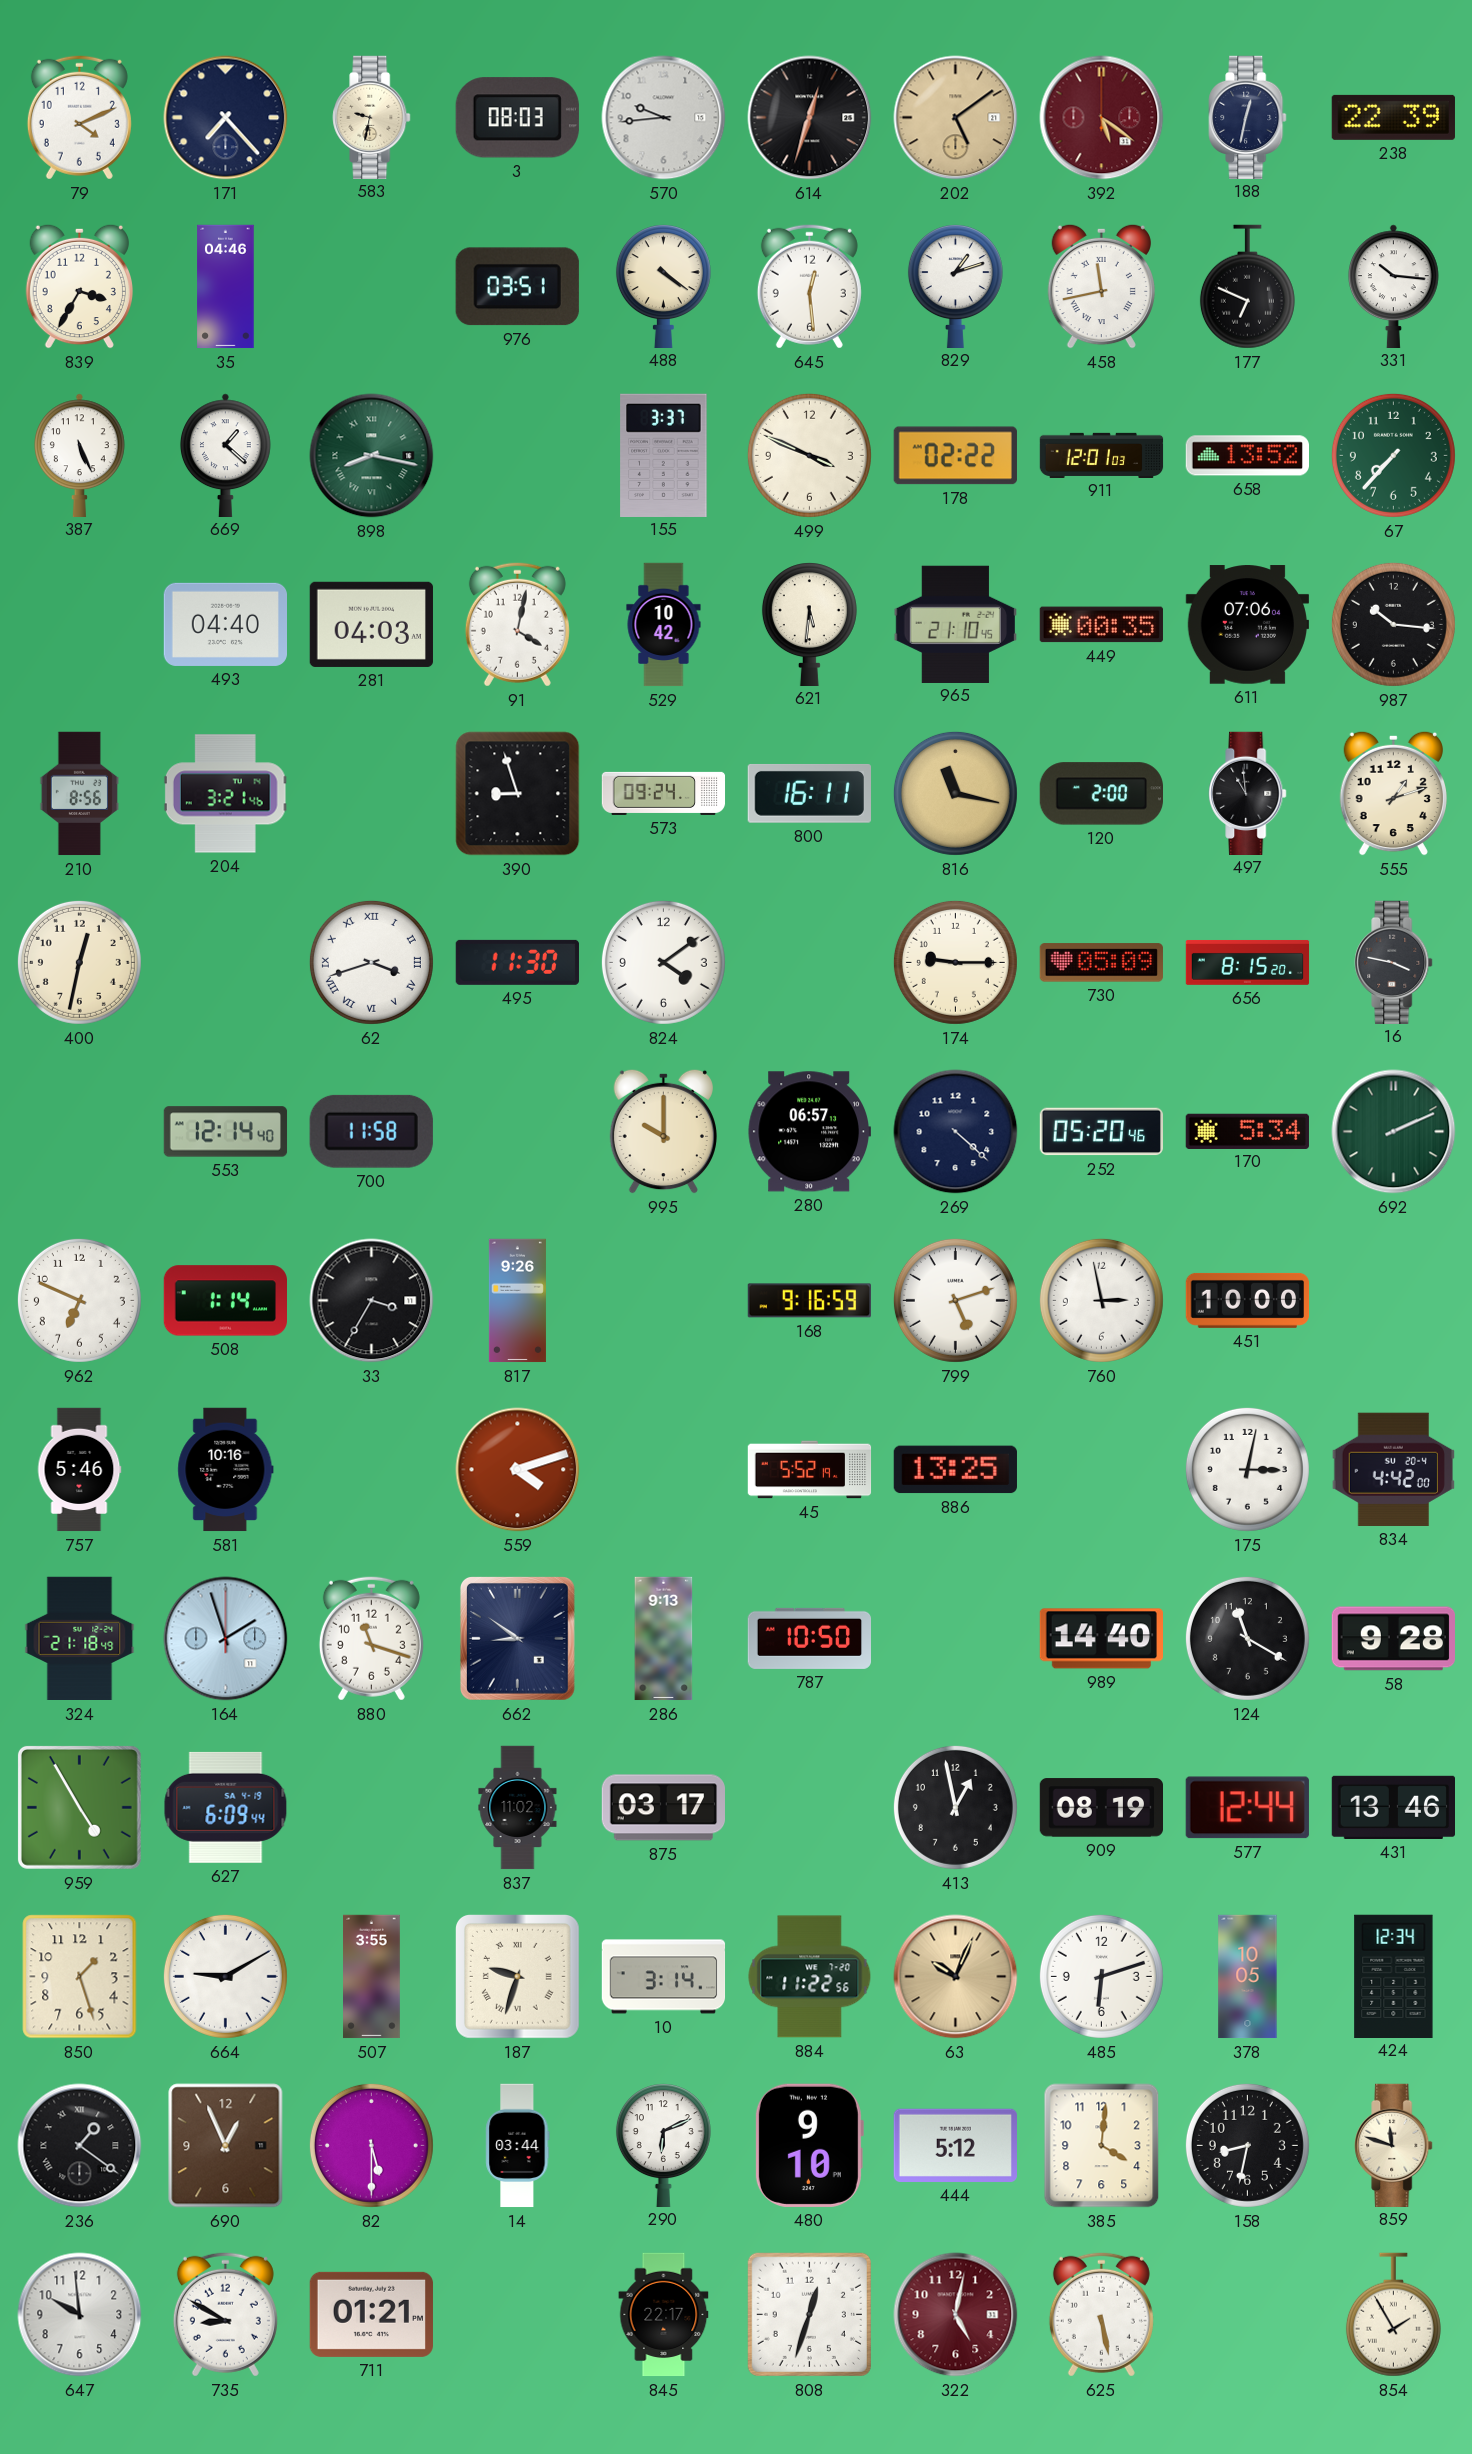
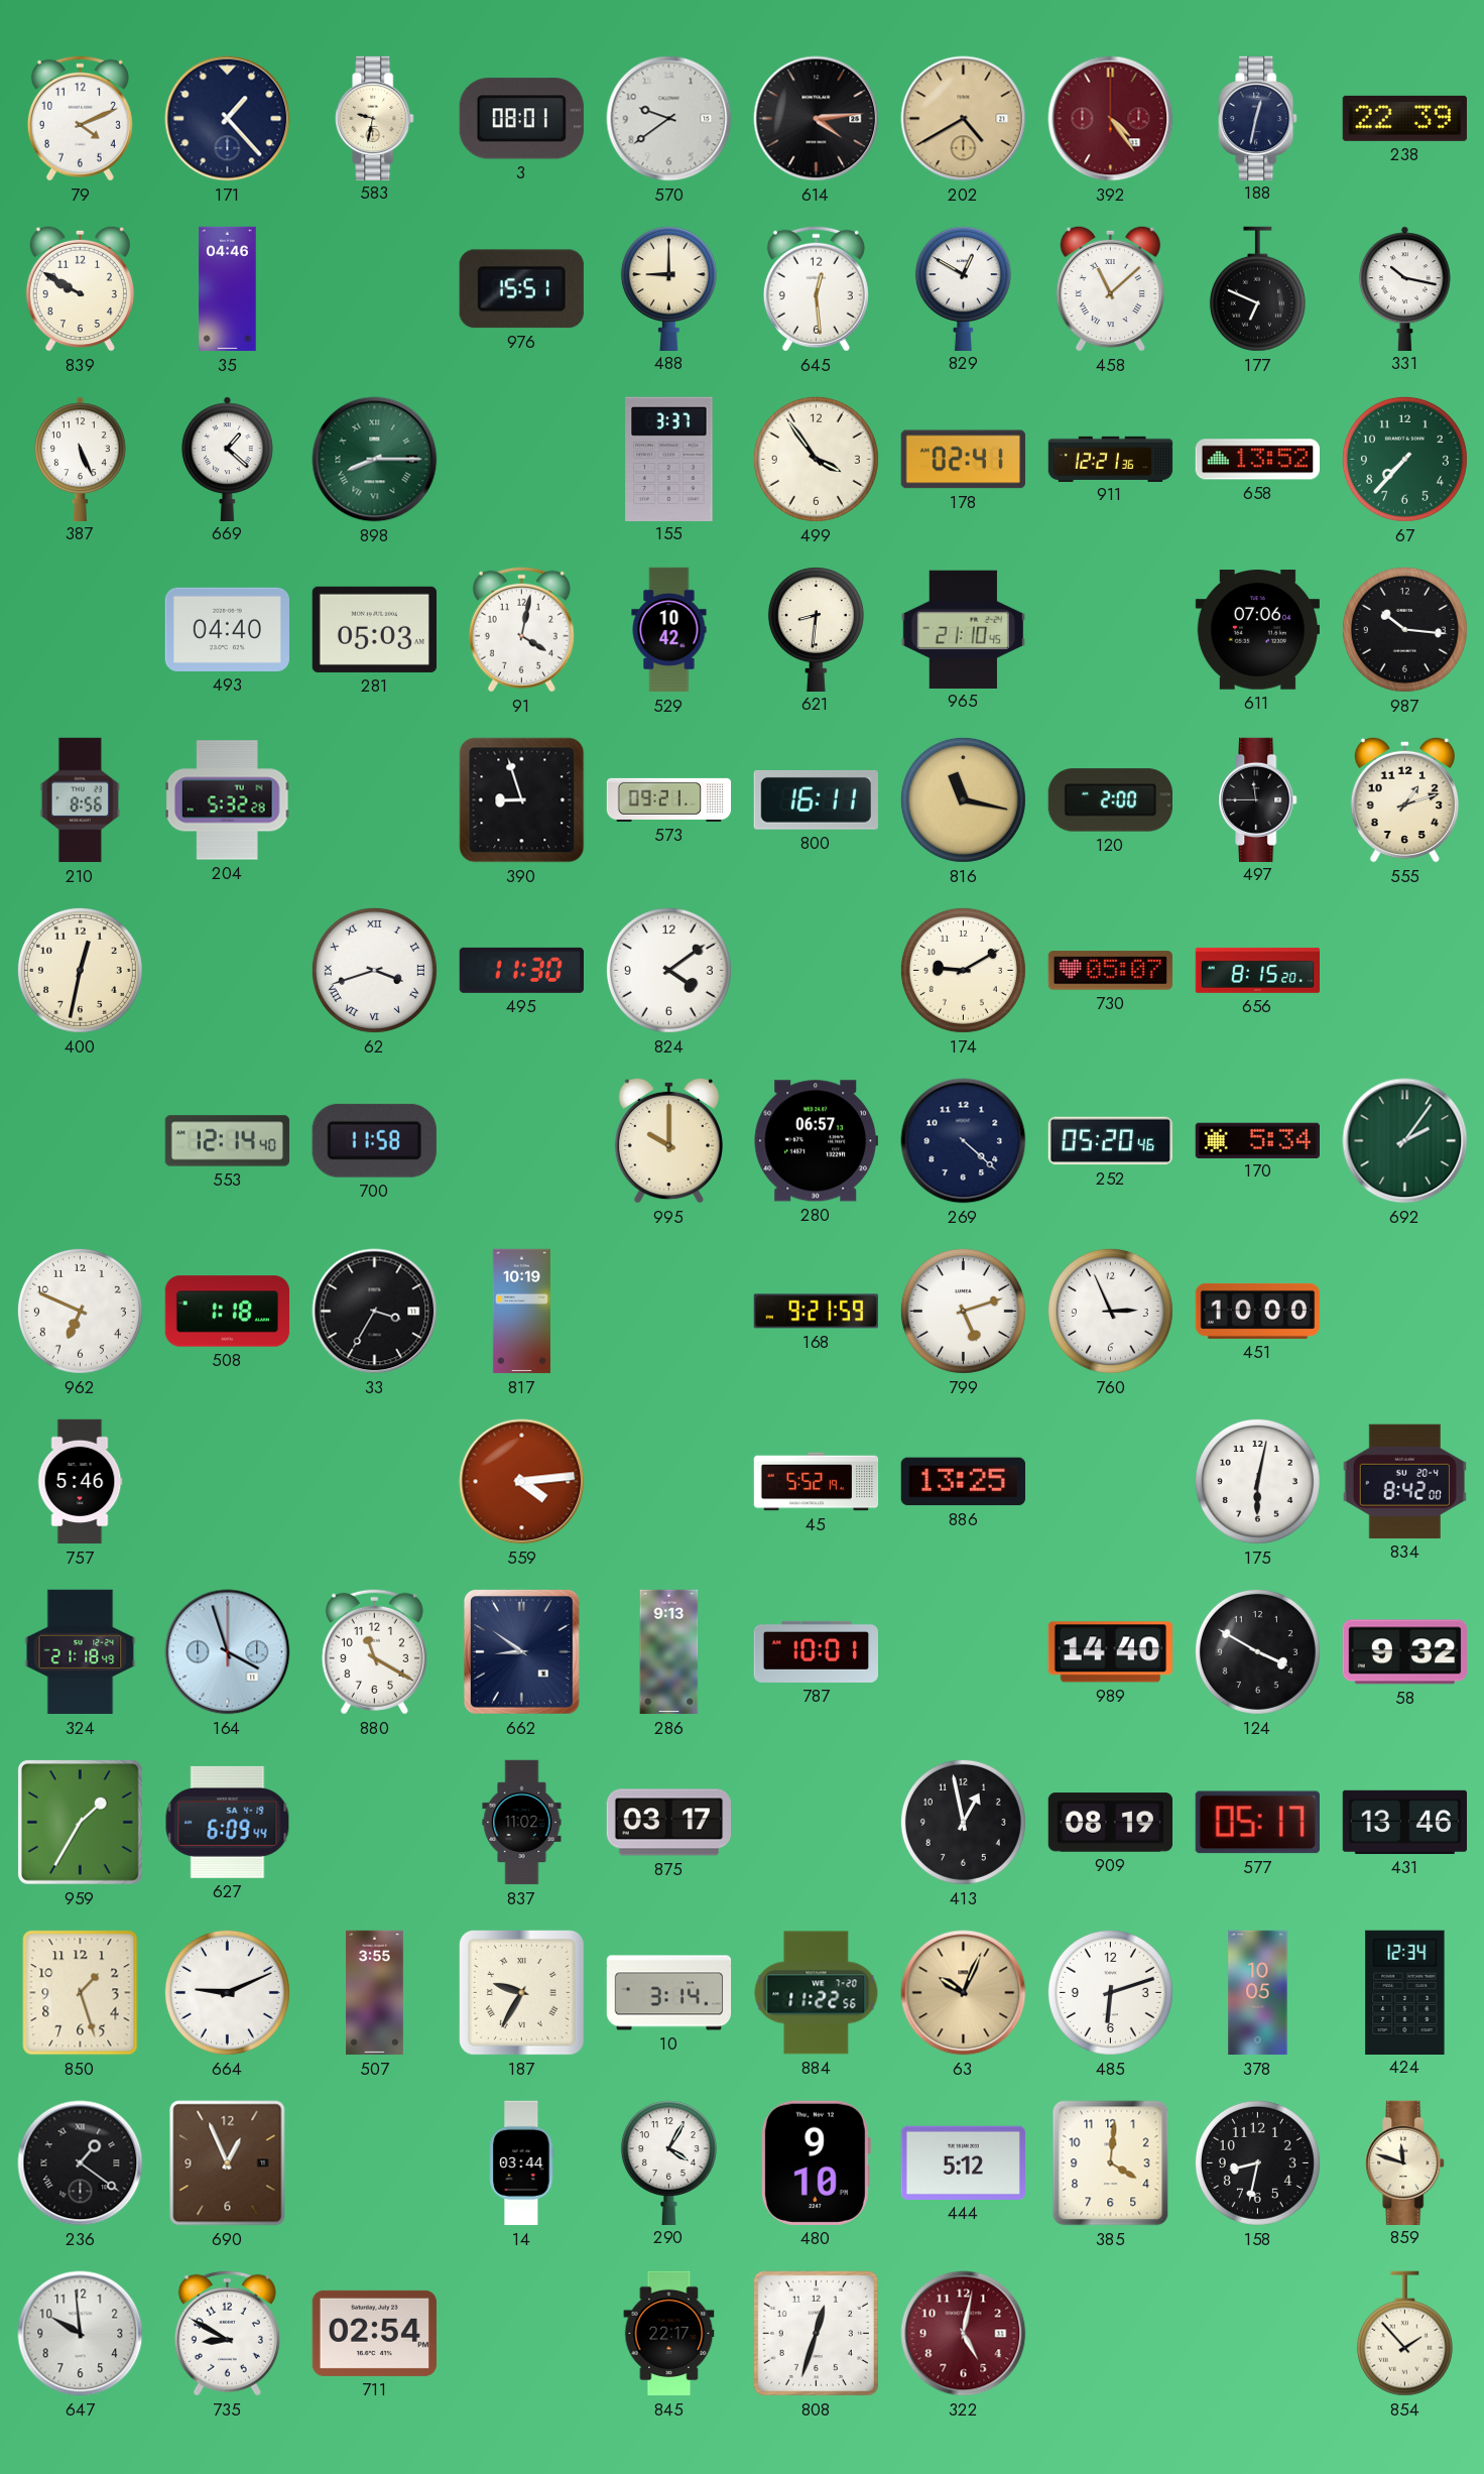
171: 7:23 -> 1:23 (228, 119)
3: 08:03 -> 08:01 (521, 119)
570: 9:44 -> 9:39 (669, 119)
614: 12:33 -> 4:14 (817, 119)
202: 5:09 -> 4:40 (964, 119)
392: 5:21 -> 4:24 (1111, 119)
839: 3:35 -> 9:50 (80, 288)
976: 03:51 -> 15:51 (521, 289)
488: 4:21 -> 9:00 (668, 288)
829: 1:12 -> 12:50 (963, 288)
458: 11:43 -> 11:08 (1110, 288)
331: 10:16 -> 10:17 (1404, 288)
898: 8:17 -> 8:15 (375, 460)
499: 3:49 -> 3:54 (816, 459)
178: 02:22 -> 02:41 (963, 460)
911: 12:01 -> 12:21 (1111, 459)
281: 04:03 -> 05:03 (374, 629)
621: 5:31 -> 8:31 (816, 629)
449: 00:35 -> none (1101, 625)
204: 3:21 -> 5:32 (227, 800)
573: 09:24 -> 09:21 (669, 799)
497: 10:59 -> 11:45 (1258, 799)
174: 9:15 -> 9:10 (963, 970)
730: 05:09 -> 05:07 (1110, 971)
16: 3:47 -> none (1394, 962)
692: 2:11 -> 2:06 (1405, 1141)
508: 1:14 -> 1:18 (227, 1312)
817: 9:26 -> 10:19 (521, 1312)
168: 9:16 -> 9:21 (816, 1312)
760: 2:58 -> 2:56 (1110, 1311)
581: 10:16 -> none (226, 1470)
559: 4:12 -> 4:14 (522, 1482)
175: 3:02 -> 6:02 (1257, 1481)
834: 4:42 -> 8:42 (1404, 1481)
164: 1:57 -> 3:57 (228, 1652)
880: 11:18 -> 11:20 (374, 1651)
787: 10:50 -> 10:01 (816, 1651)
124: 11:20 -> 3:50 (1257, 1651)
58: 9:28 -> 9:32 (1404, 1652)
959: 4:55 -> 1:35 (80, 1822)
577: 12:44 -> 05:17 (1257, 1823)
664: 9:10 -> 9:11 (227, 1992)
187: 9:33 -> 9:35 (521, 1992)
82: 5:30 -> none (371, 2145)
290: 6:11 -> 4:05 (668, 2162)
711: 01:21 -> 02:54 (374, 2333)
625: 5:28 -> none (1101, 2314)
854: 1:55 -> 1:53 (1404, 2334)
